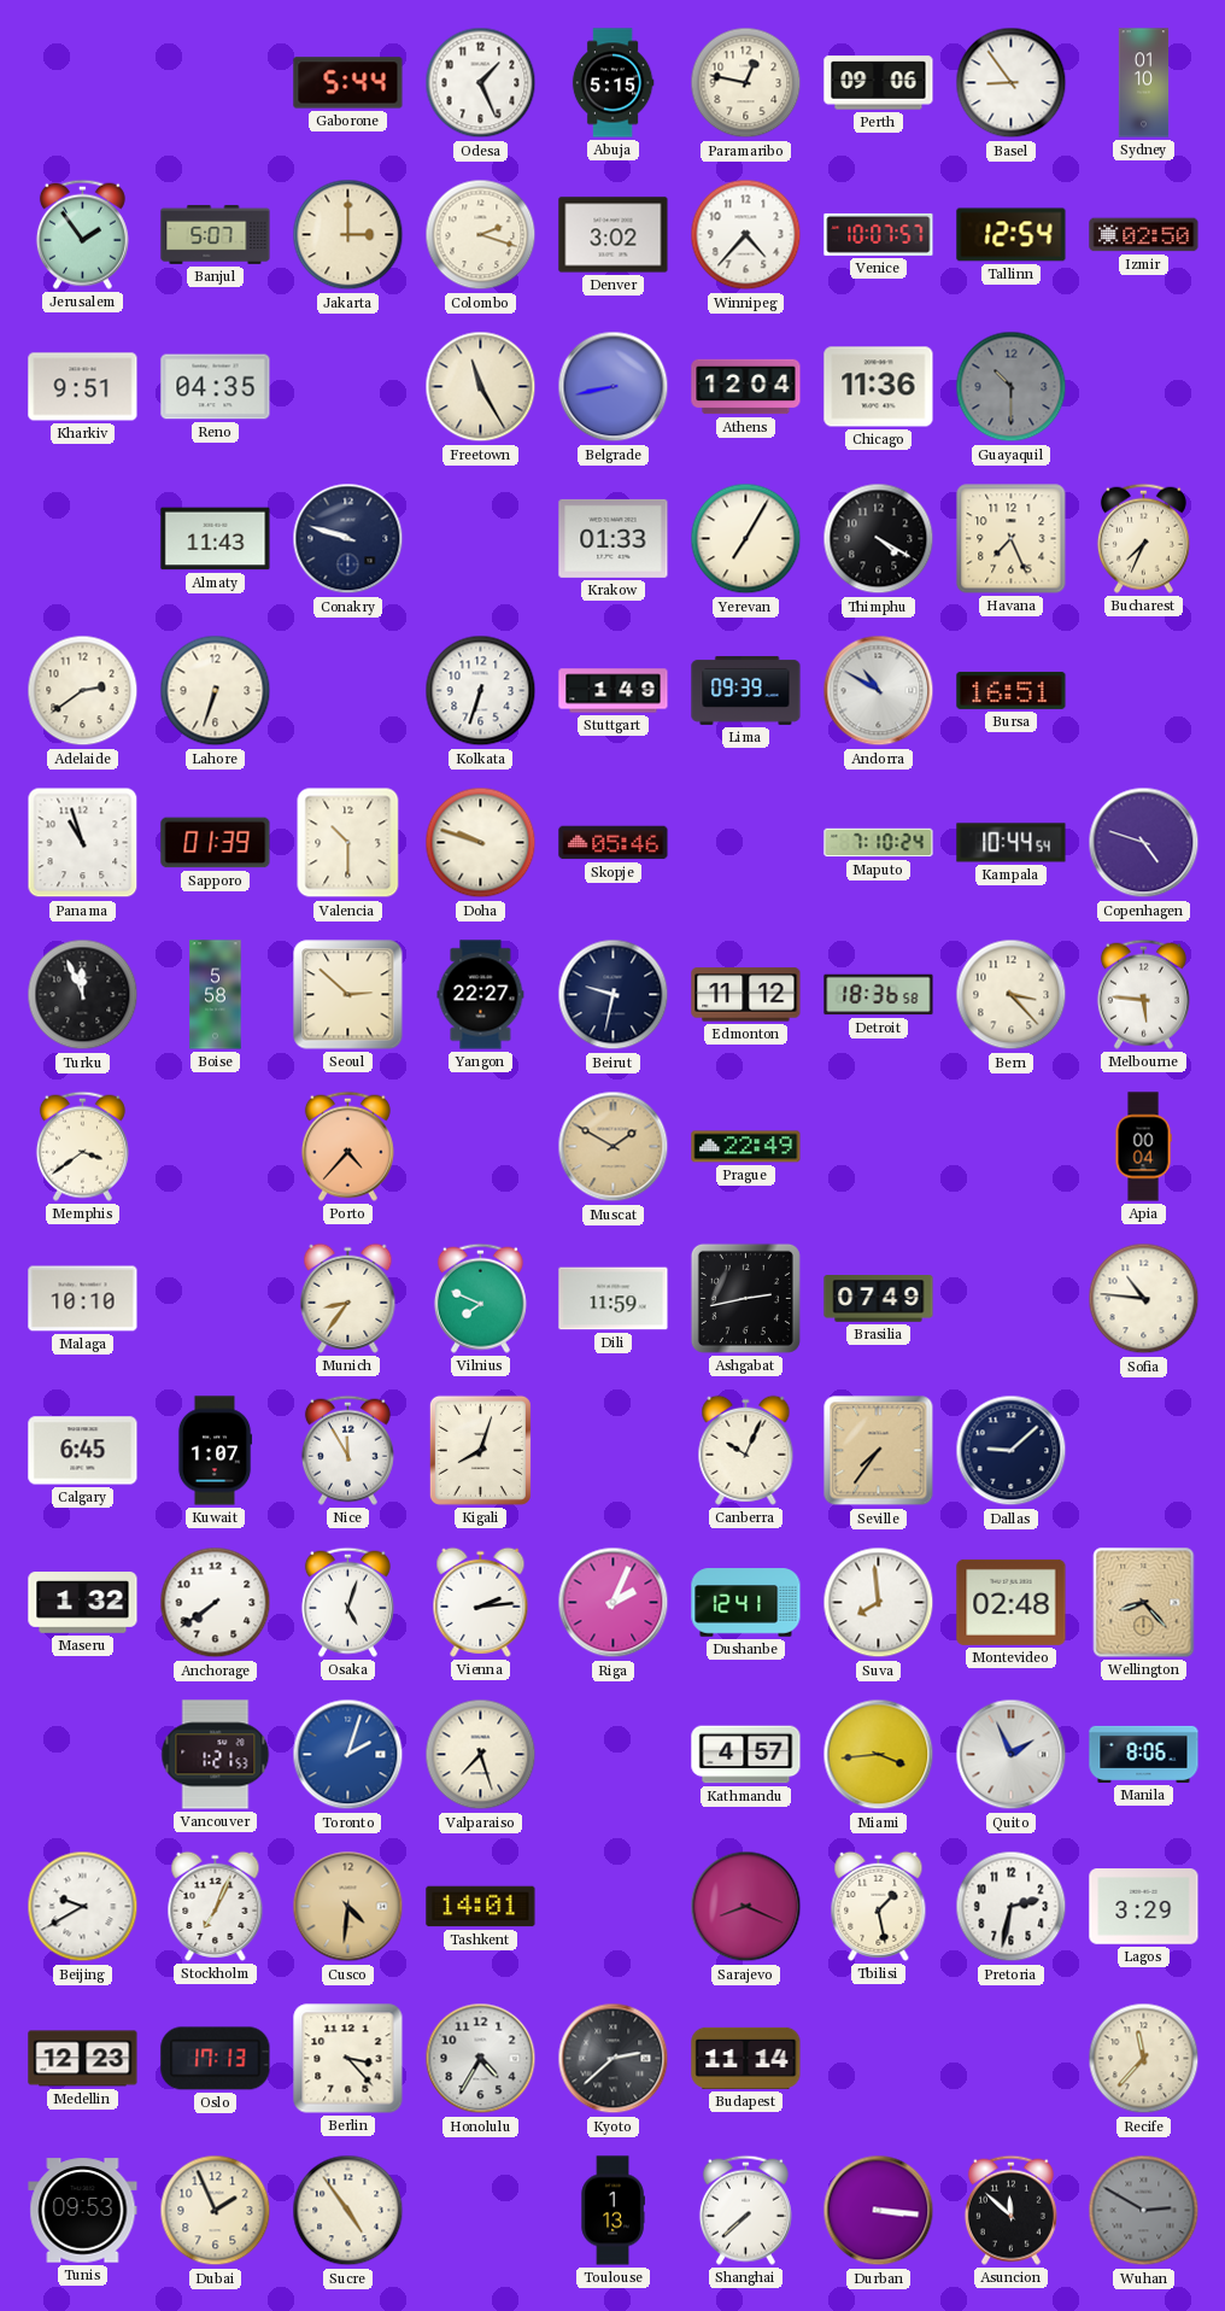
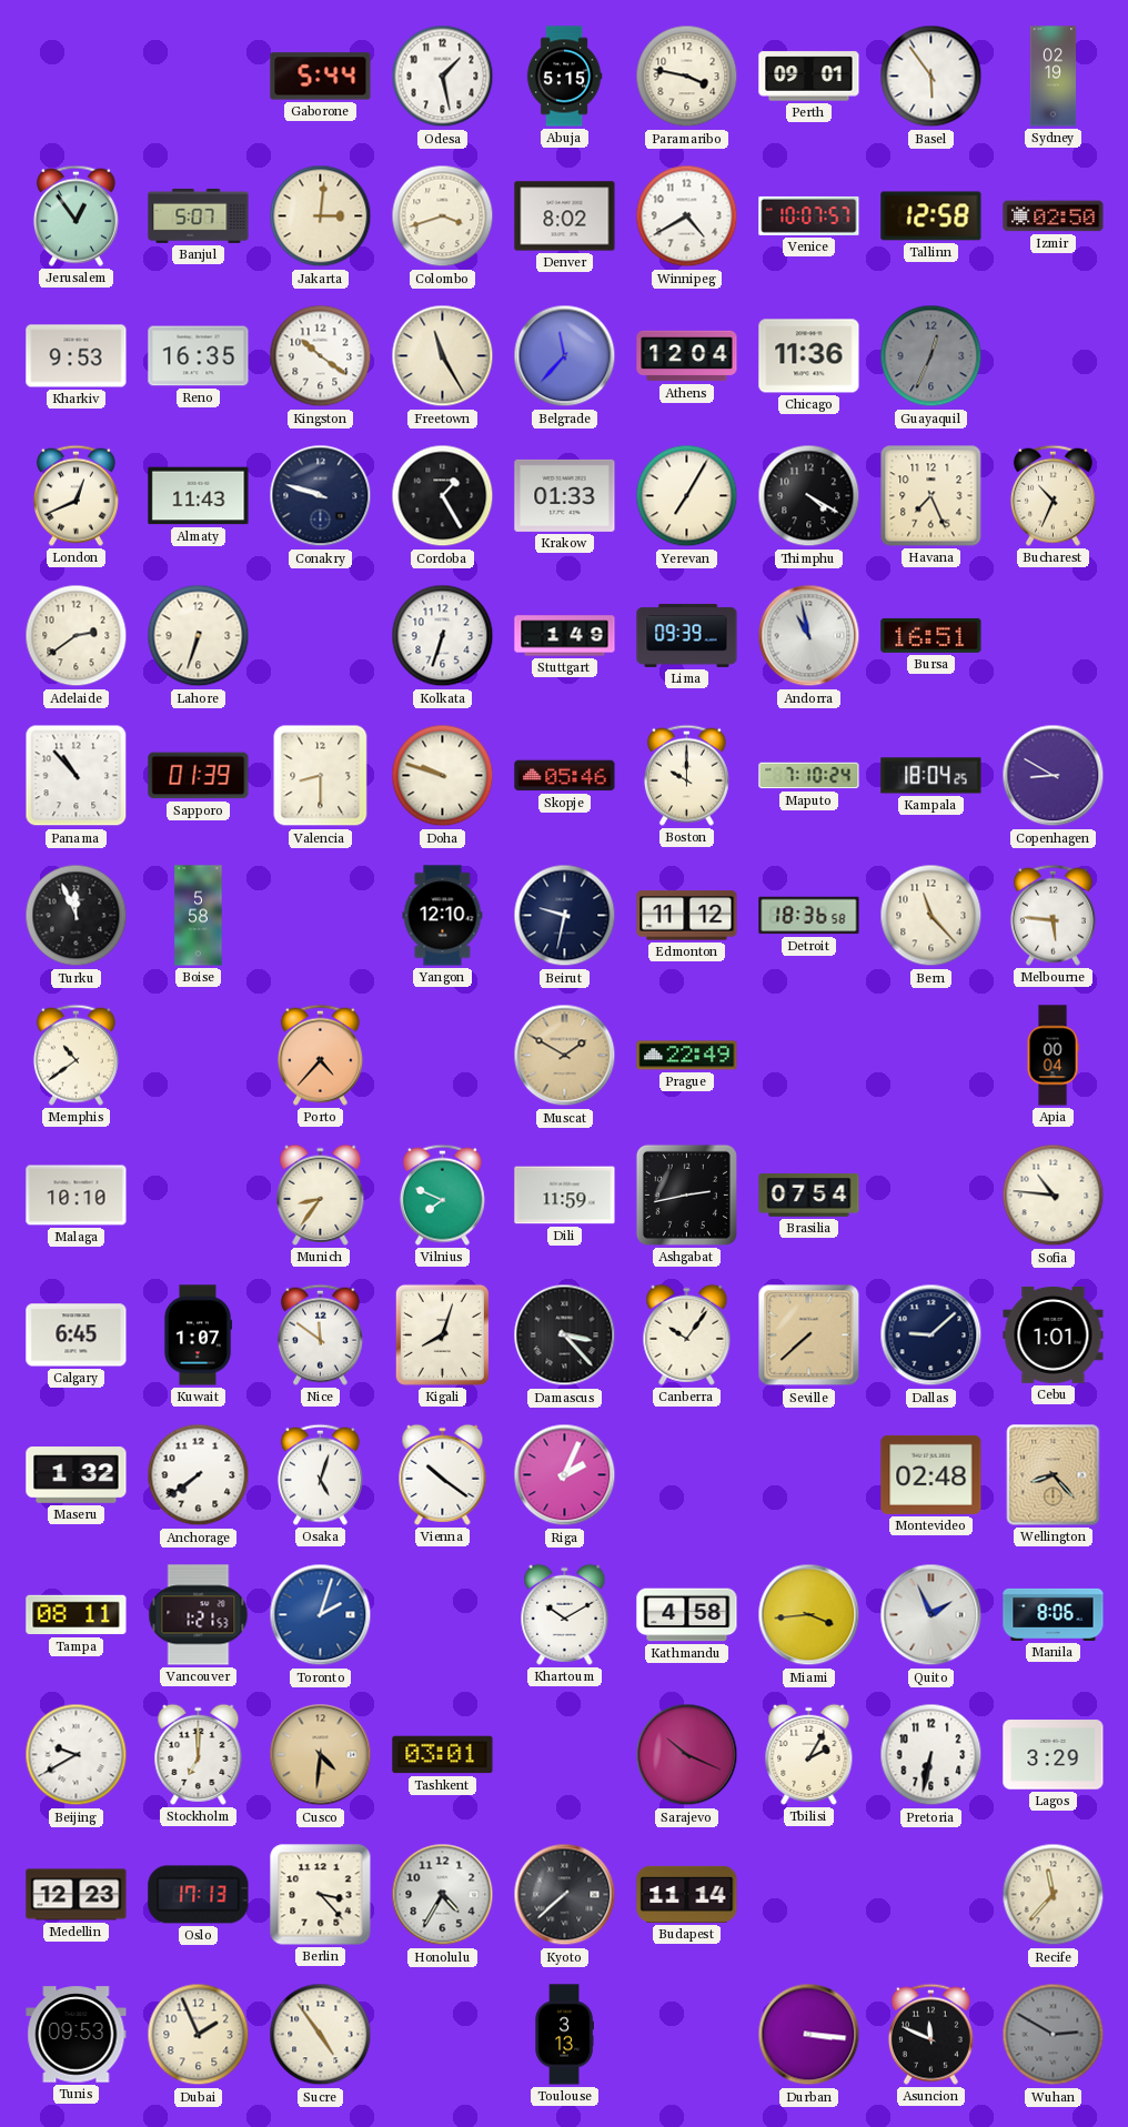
Odesa: 1:26 -> 1:28 (443, 77)
Paramaribo: 12:47 -> 3:47 (687, 77)
Perth: 09:06 -> 09:01 (809, 77)
Basel: 8:54 -> 5:54 (931, 77)
Sydney: 01:10 -> 02:19 (1054, 77)
Jerusalem: 1:54 -> 12:54 (75, 215)
Jakarta: 3:00 -> 3:01 (321, 216)
Colombo: 2:18 -> 3:42 (443, 216)
Denver: 3:02 -> 8:02 (565, 216)
Winnipeg: 4:37 -> 4:40 (687, 216)
Tallinn: 12:54 -> 12:58 (931, 216)
Kharkiv: 9:51 -> 9:53 (77, 356)
Reno: 04:35 -> 16:35 (199, 356)
Kingston: none -> 10:21 (321, 356)
Belgrade: 8:43 -> 11:37 (565, 356)
Guayaquil: 10:30 -> 12:34 (931, 356)
London: none -> 12:41 (75, 495)
Cordoba: none -> 1:25 (443, 496)
Bucharest: 7:34 -> 10:34 (1053, 495)
Andorra: 10:50 -> 10:58 (809, 636)
Panama: 10:57 -> 10:53 (77, 776)
Valencia: 10:30 -> 8:30 (321, 776)
Boston: none -> 10:00 (686, 775)
Kampala: 10:44 -> 18:04 (931, 776)
Copenhagen: 4:48 -> 8:50 (1054, 776)
Seoul: 2:52 -> none (348, 995)
Yangon: 22:27 -> 12:10 (443, 916)
Bern: 3:23 -> 11:23 (931, 916)
Memphis: 3:39 -> 10:39 (75, 1055)
Brasilia: 07:49 -> 07:54 (809, 1196)
Nice: 11:55 -> 11:51 (320, 1334)
Damascus: none -> 3:23 (565, 1335)
Canberra: 10:04 -> 10:06 (687, 1334)
Seville: 7:36 -> 7:38 (809, 1335)
Cebu: none -> 1:01 (1054, 1334)
Vienna: 2:14 -> 10:21 (443, 1474)
Dushanbe: 12:41 -> none (746, 1603)
Suva: 7:59 -> none (879, 1603)
Tampa: none -> 08:11 (77, 1615)
Valparaiso: 7:27 -> none (481, 1755)
Khartoum: none -> 10:10 (565, 1614)
Kathmandu: 4:57 -> 4:58 (687, 1615)
Stockholm: 7:04 -> 7:00 (199, 1754)
Tashkent: 14:01 -> 03:01 (443, 1755)
Sarajevo: 8:19 -> 10:19 (687, 1755)
Tbilisi: 1:28 -> 2:05 (809, 1754)
Pretoria: 2:32 -> 6:32 (931, 1755)
Kyoto: 2:38 -> 7:38 (565, 1895)
Toulouse: 1:13 -> 3:13 (564, 2035)
Shanghai: 7:38 -> none (745, 2210)
Asuncion: 11:52 -> 11:49 (930, 2034)
